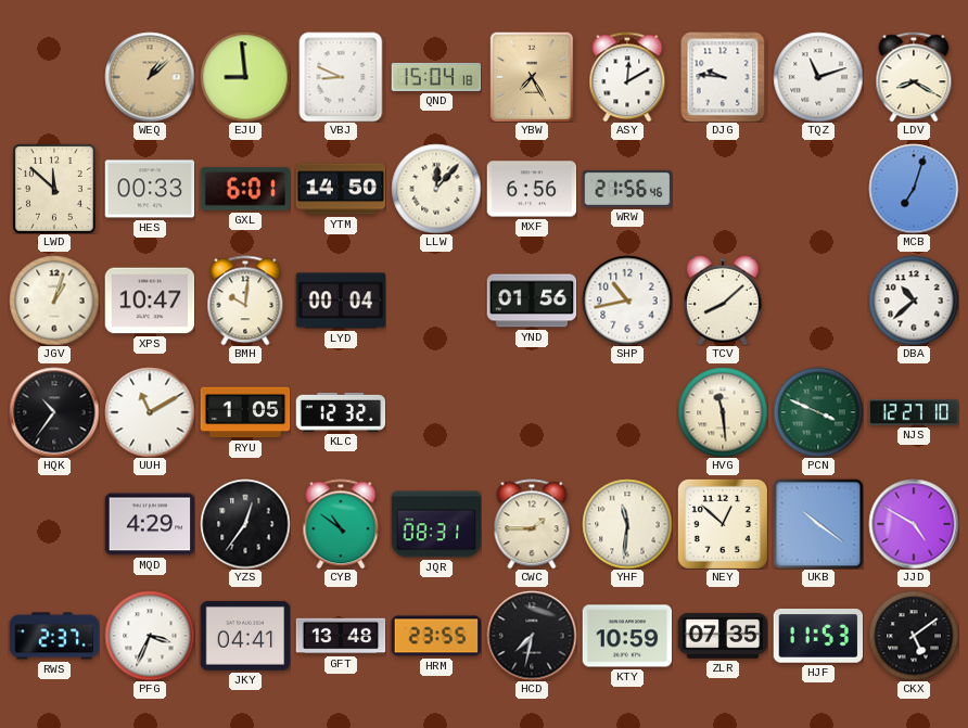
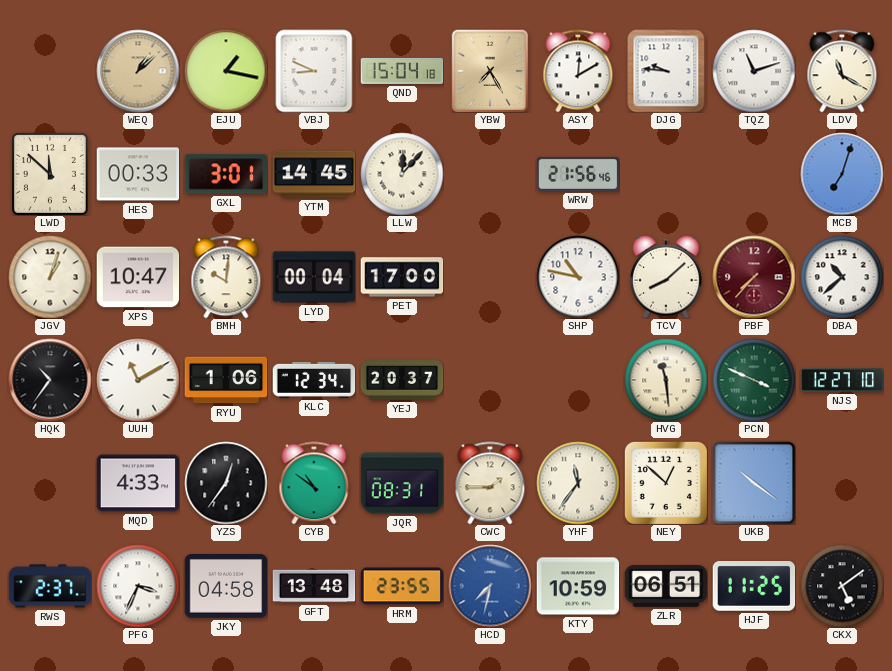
EJU: 8:59 -> 1:17 (226, 71)
LDV: 8:20 -> 11:20 (842, 71)
GXL: 6:01 -> 3:01 (226, 174)
YTM: 14:50 -> 14:45 (314, 174)
MXF: 6:56 -> none (532, 189)
PET: none -> 17:00 (402, 277)
YND: 01:56 -> none (532, 301)
SHP: 10:43 -> 10:47 (578, 277)
PBF: none -> 7:37 (754, 277)
RYU: 1:05 -> 1:06 (226, 380)
KLC: 12:32 -> 12:34 (314, 380)
YEJ: none -> 20:37 (402, 380)
MQD: 4:29 -> 4:33 (138, 483)
YHF: 11:31 -> 11:36 (578, 483)
JJD: 4:50 -> none (914, 524)
JKY: 04:41 -> 04:58 (226, 587)
HCD dial: black -> blue (490, 586)
ZLR: 07:35 -> 06:51 (666, 587)
HJF: 11:53 -> 11:25 (754, 587)
